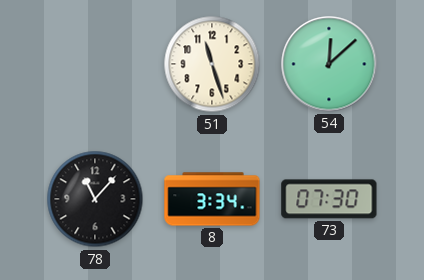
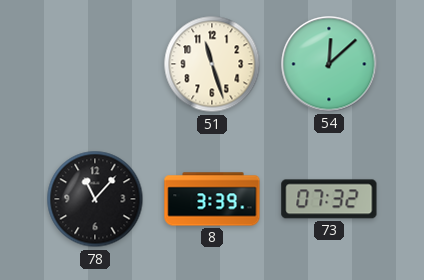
8: 3:34 -> 3:39 (212, 199)
73: 07:30 -> 07:32 (329, 199)
